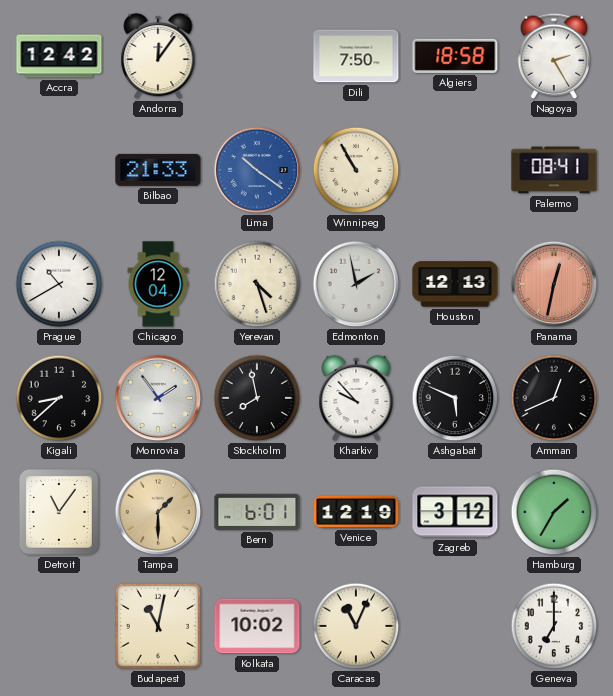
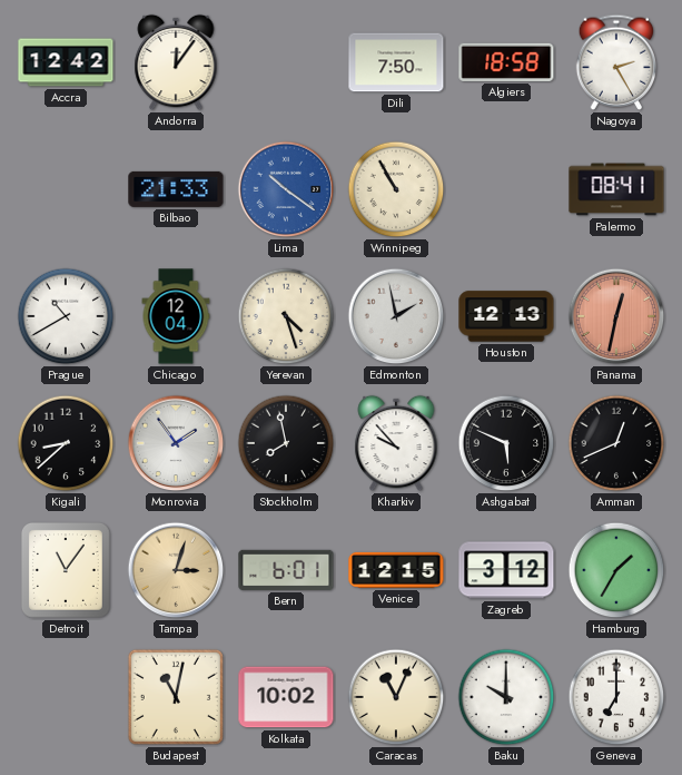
Tampa: 1:30 -> 3:03 (176, 570)
Venice: 12:19 -> 12:15 (396, 570)
Baku: none -> 10:00 (506, 697)
